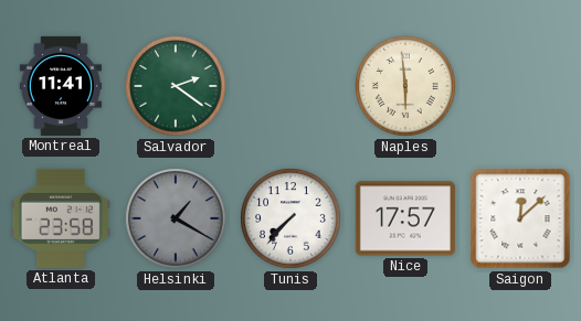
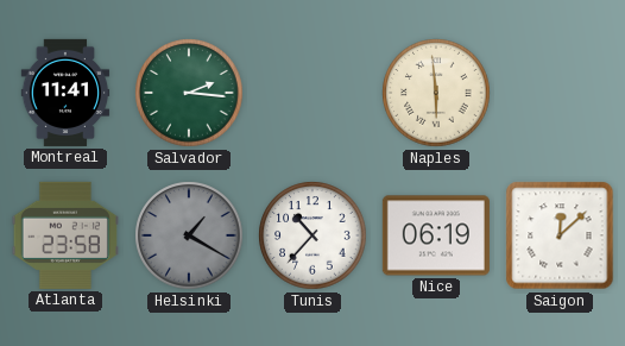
Salvador: 2:21 -> 2:16 (189, 93)
Tunis: 7:37 -> 10:37 (312, 235)
Nice: 17:57 -> 06:19 (436, 235)
